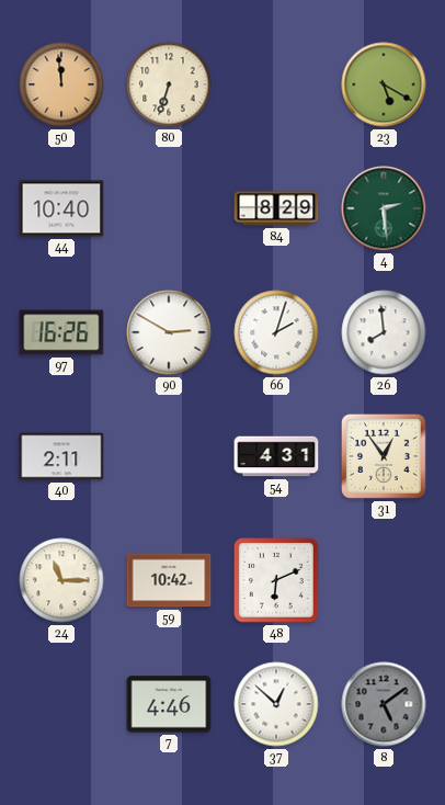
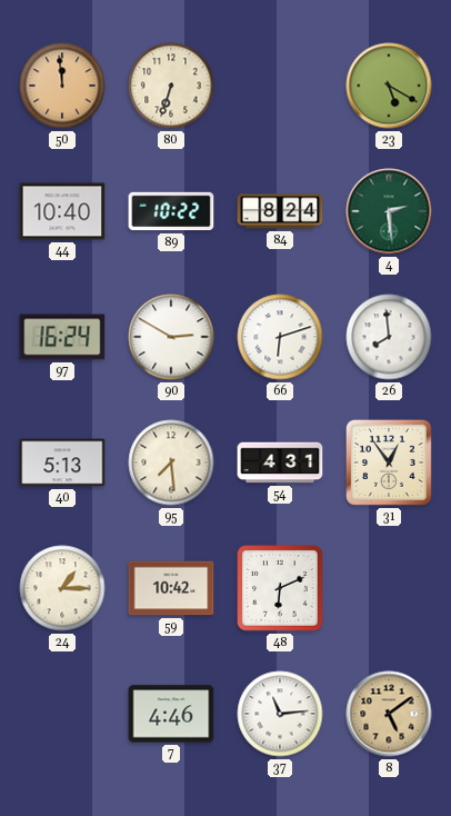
89: none -> 10:22 (171, 211)
84: 8:29 -> 8:24 (280, 211)
97: 16:26 -> 16:24 (62, 337)
66: 2:03 -> 6:12 (280, 337)
40: 2:11 -> 5:13 (62, 462)
95: none -> 7:29 (171, 462)
24: 11:15 -> 1:15 (62, 588)
37: 12:52 -> 11:14 (280, 714)
8 dial: grey -> champagne (389, 714)
